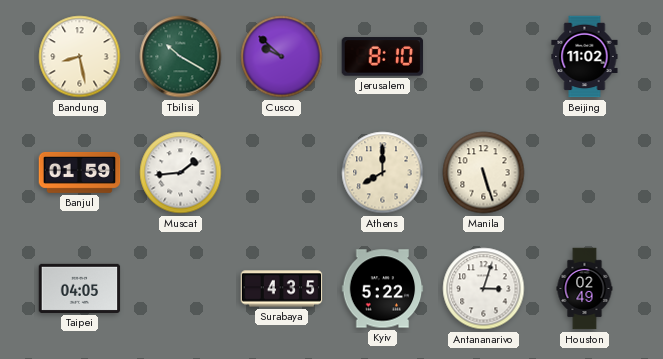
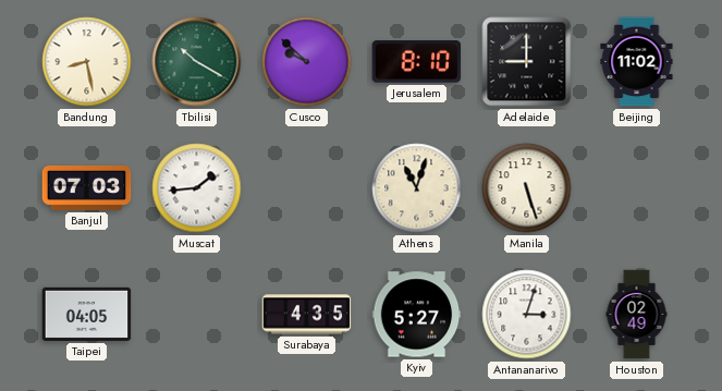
Adelaide: none -> 9:00 (527, 62)
Banjul: 01:59 -> 07:03 (87, 187)
Athens: 8:00 -> 11:03 (417, 188)
Kyiv: 5:22 -> 5:27 (417, 315)
